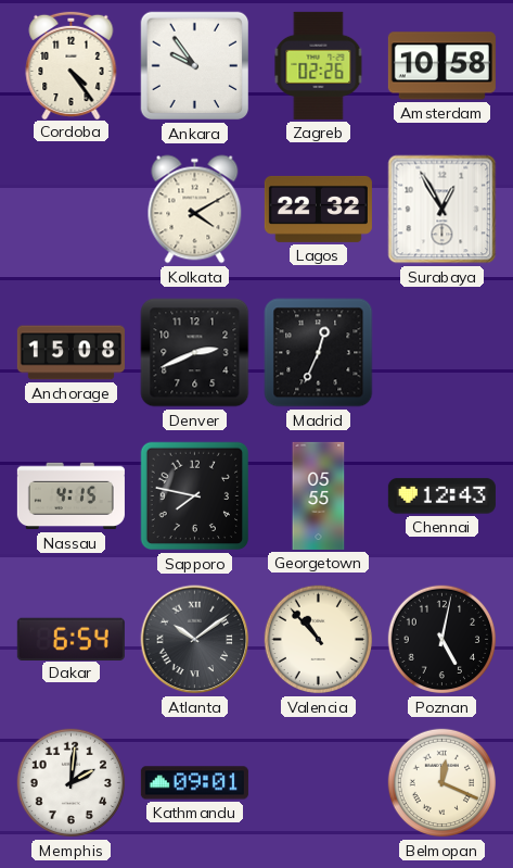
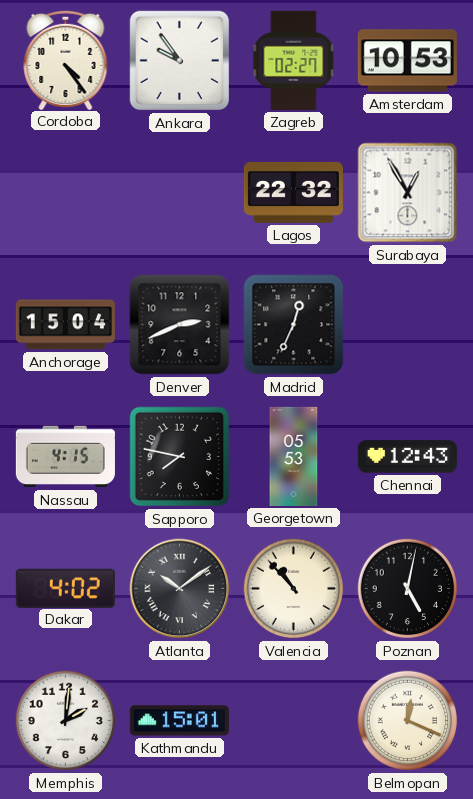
Zagreb: 02:26 -> 02:27 (294, 60)
Amsterdam: 10:58 -> 10:53 (407, 61)
Kolkata: 4:10 -> none (195, 210)
Anchorage: 15:08 -> 15:04 (65, 325)
Georgetown: 05:55 -> 05:53 (294, 456)
Dakar: 6:54 -> 4:02 (65, 588)
Kathmandu: 09:01 -> 15:01 (179, 721)
